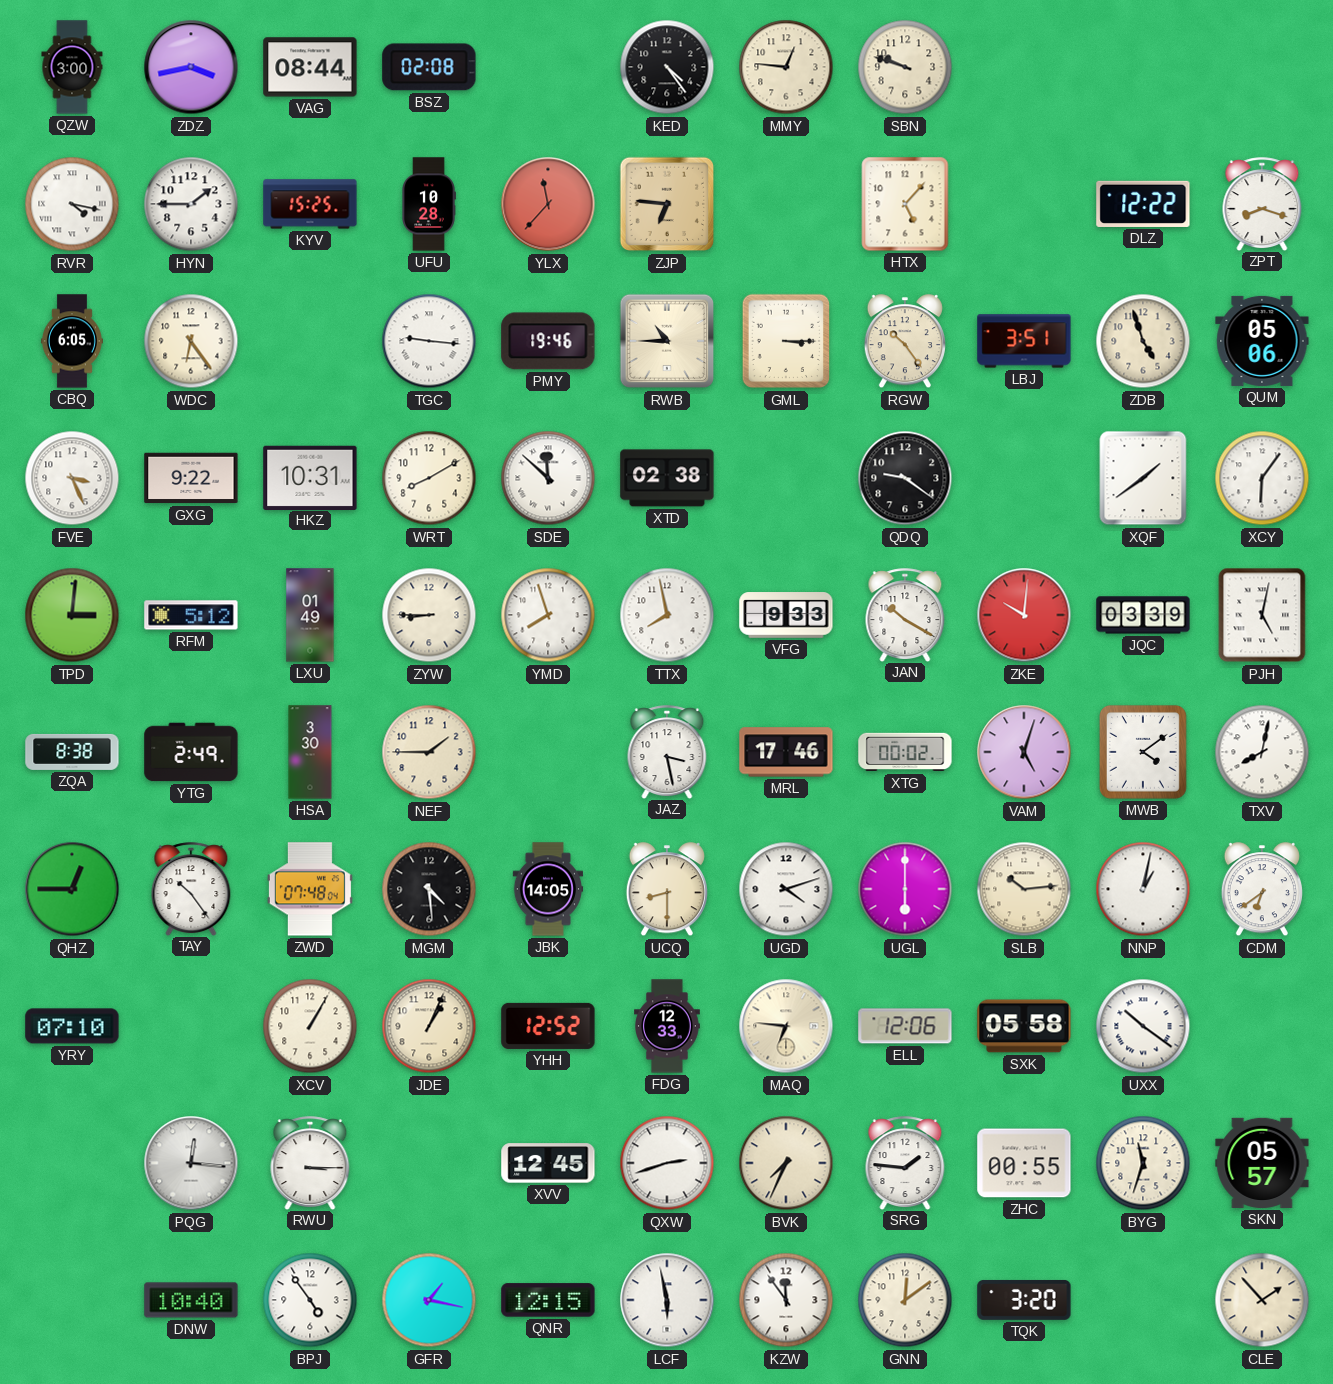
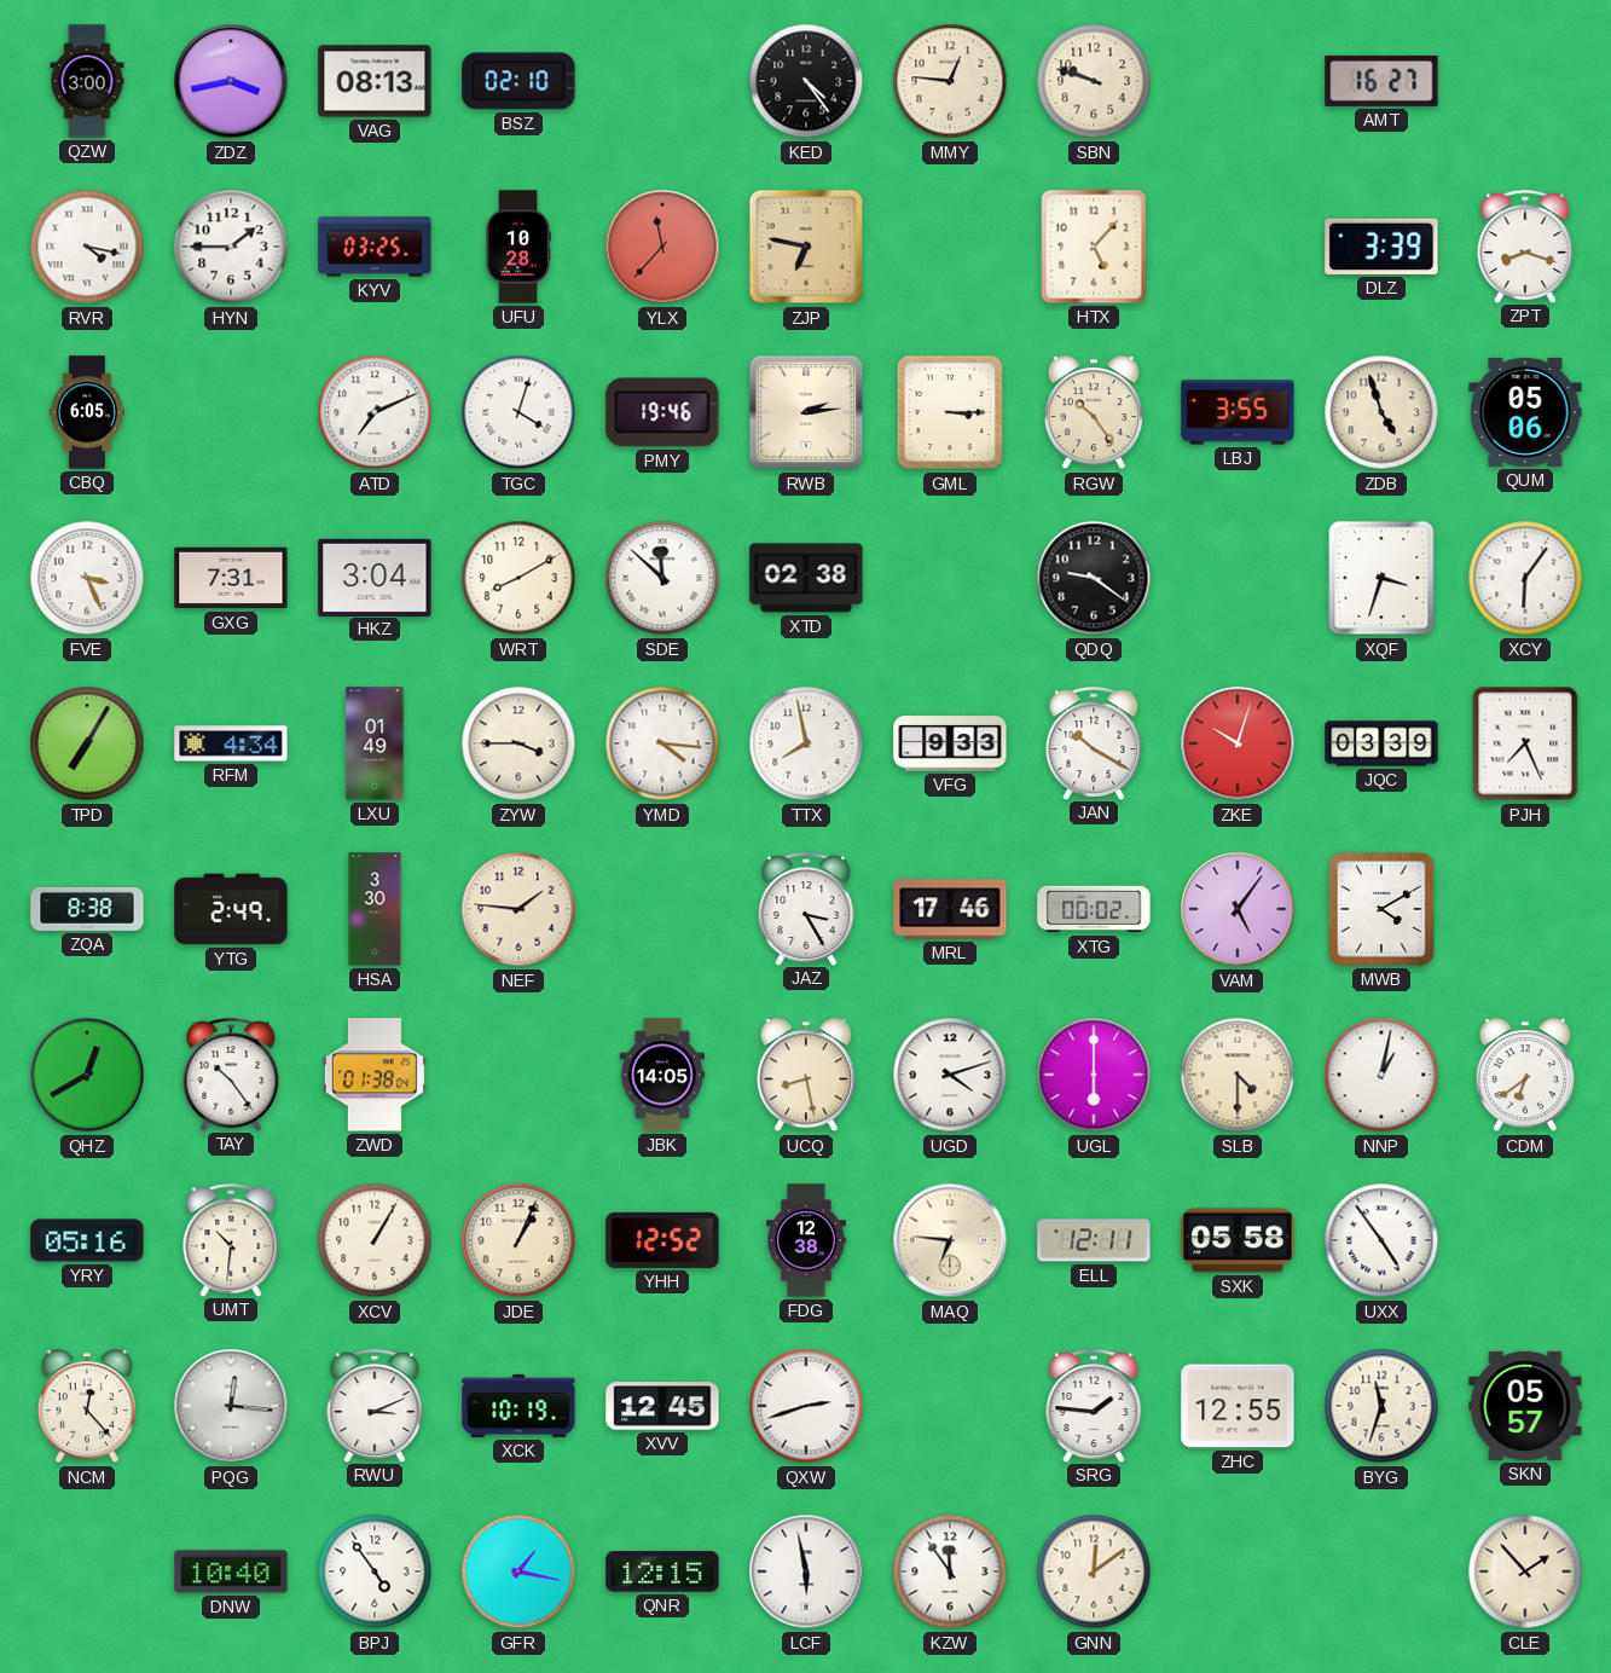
VAG: 08:44 -> 08:13 (375, 81)
BSZ: 02:08 -> 02:10 (518, 81)
AMT: none -> 16:27 (1381, 81)
KYV: 15:25 -> 03:25 (375, 247)
ZJP: 6:46 -> 6:47 (806, 247)
DLZ: 12:22 -> 3:39 (1381, 247)
WDC: 6:24 -> none (191, 341)
ATD: none -> 7:11 (375, 412)
TGC: 9:16 -> 4:03 (518, 412)
RWB: 10:45 -> 2:14 (806, 412)
LBJ: 3:51 -> 3:55 (1238, 412)
GXG: 9:22 -> 7:31 (231, 578)
HKZ: 10:31 -> 3:04 (375, 577)
XQF: 1:39 -> 3:33 (1381, 578)
TPD: 3:01 -> 7:05 (87, 743)
RFM: 5:12 -> 4:34 (231, 743)
ZYW: 8:45 -> 3:45 (518, 743)
YMD: 7:57 -> 4:16 (662, 743)
ZKE: 10:01 -> 10:03 (1238, 743)
PJH: 5:02 -> 7:26 (1525, 743)
NEF: 1:45 -> 1:46 (518, 909)
JAZ: 3:28 -> 3:25 (806, 909)
VAM: 5:03 -> 5:06 (1238, 909)
MWB: 4:09 -> 4:10 (1381, 909)
TXV: 8:02 -> none (1262, 752)
QHZ: 12:45 -> 12:40 (87, 1075)
ZWD: 07:48 -> 01:38 (375, 1075)
MGM: 4:29 -> none (429, 889)
UCQ: 8:30 -> 8:28 (806, 1076)
SLB: 10:14 -> 4:30 (1238, 1075)
YRY: 07:10 -> 05:16 (87, 1240)
UMT: none -> 10:31 (231, 1240)
FDG: 12:33 -> 12:38 (807, 1240)
ELL: 12:06 -> 12:11 (1094, 1240)
UXX: 10:21 -> 4:54 (1381, 1240)
NCM: none -> 12:23 (87, 1407)
RWU: 3:15 -> 3:11 (375, 1406)
XCK: none -> 10:19 (518, 1406)
BVK: 7:34 -> none (786, 1163)
ZHC: 00:55 -> 12:55 (1238, 1406)
TQK: 3:20 -> none (1024, 1300)
